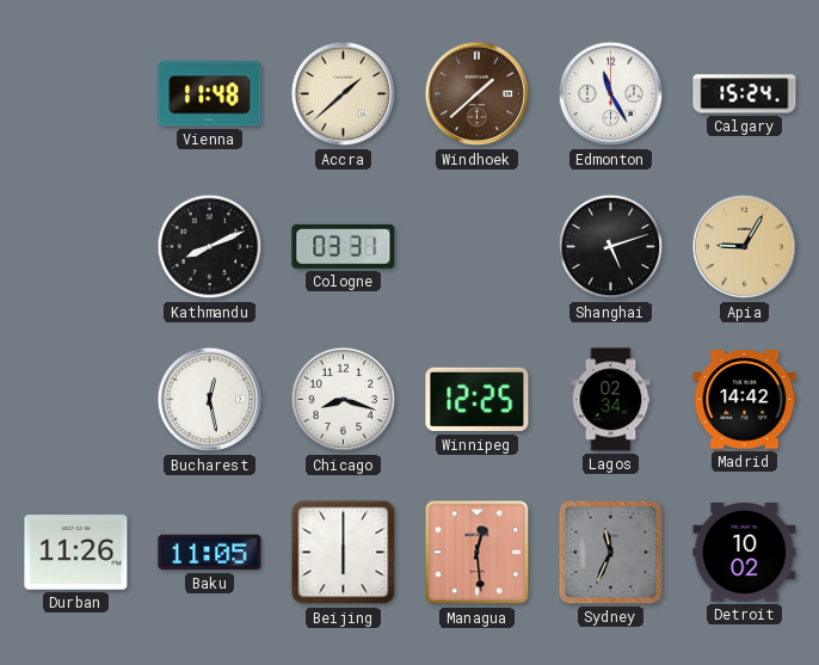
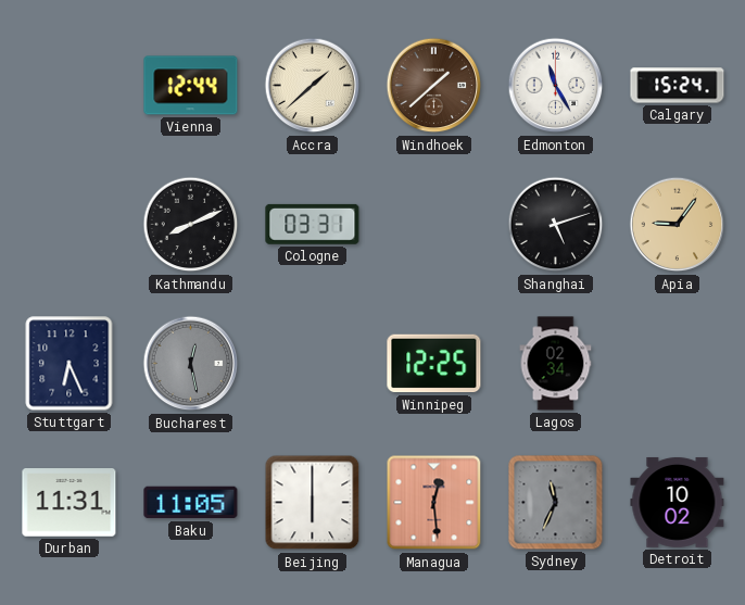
Vienna: 11:48 -> 12:44 (191, 86)
Apia: 9:05 -> 9:06 (678, 225)
Stuttgart: none -> 6:26 (70, 364)
Bucharest dial: white -> grey (191, 364)
Chicago: 8:18 -> none (344, 400)
Madrid: 14:42 -> none (745, 400)
Durban: 11:26 -> 11:31 (70, 503)
